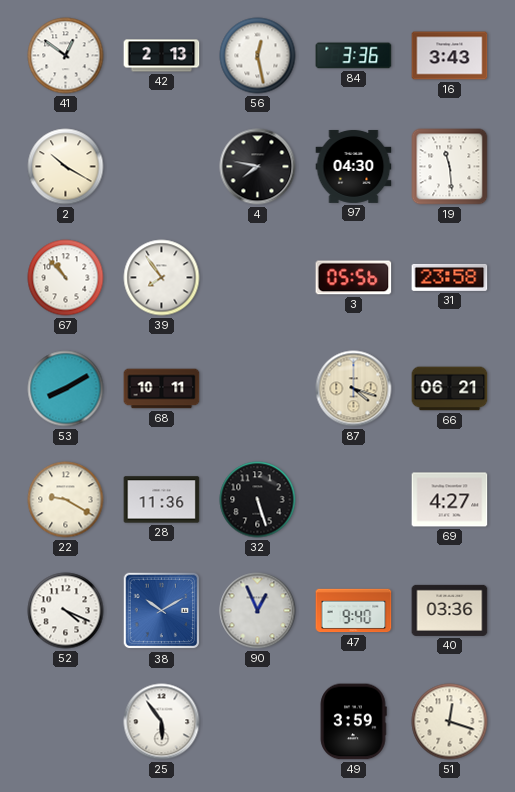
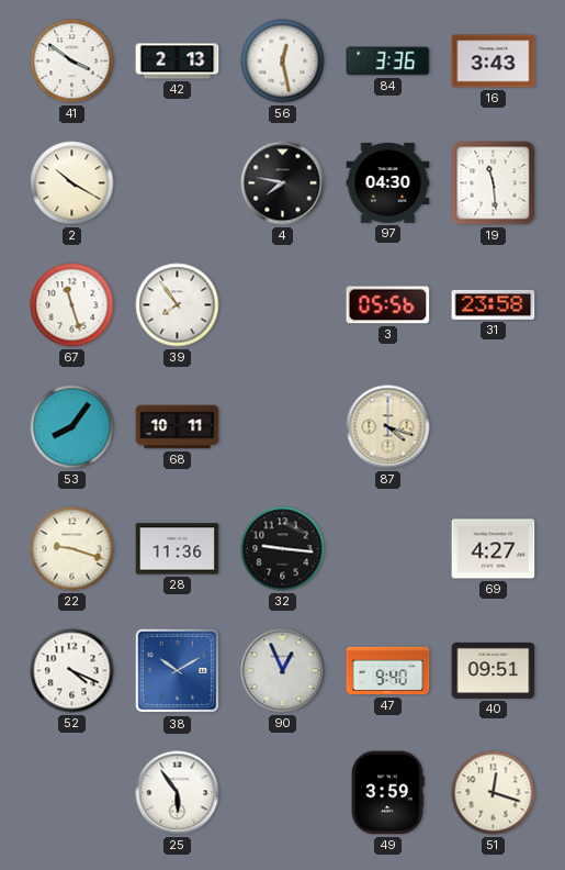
41: 12:51 -> 3:51 (72, 62)
67: 10:53 -> 11:27 (72, 305)
53: 8:10 -> 8:06 (72, 427)
66: 06:21 -> none (450, 389)
22: 9:20 -> 9:18 (72, 549)
32: 5:27 -> 9:16 (283, 549)
40: 03:36 -> 09:51 (494, 670)
